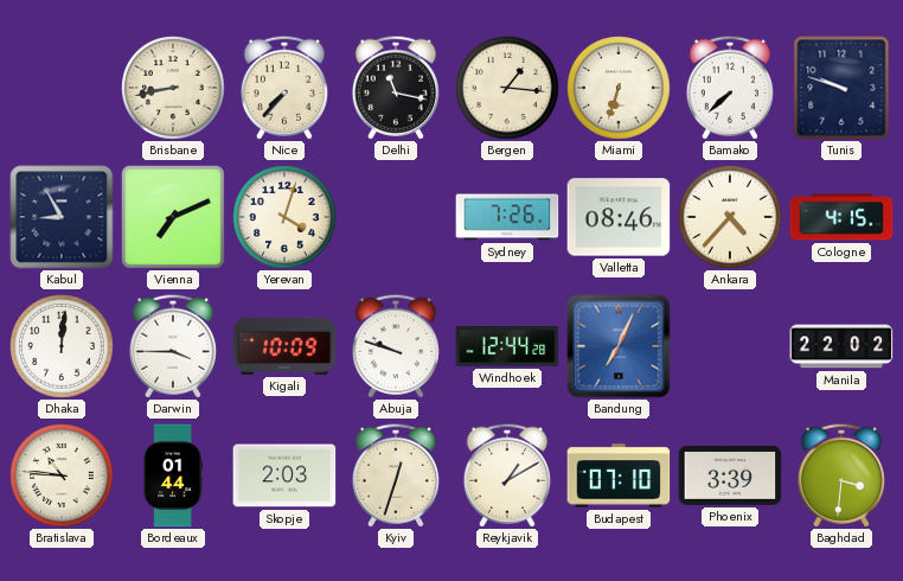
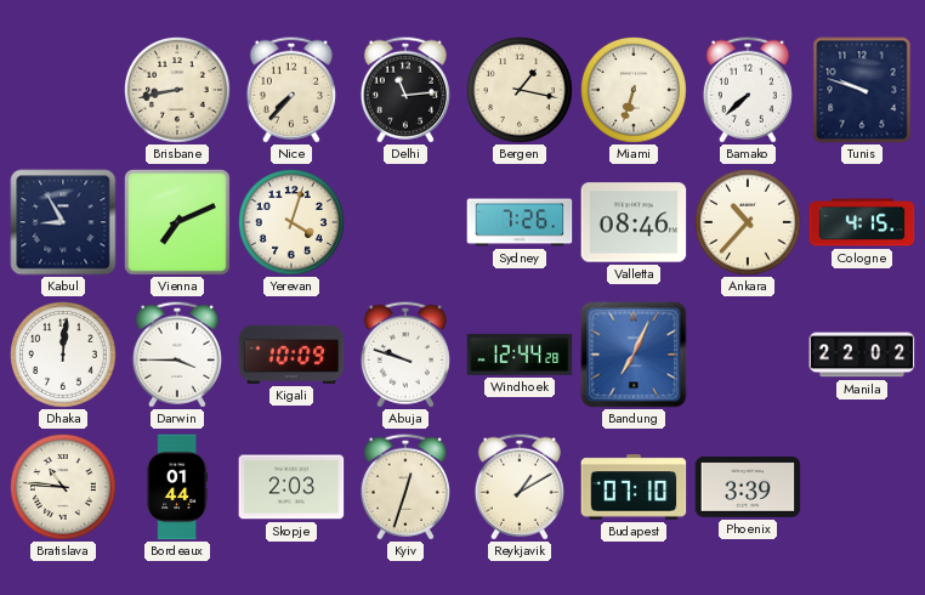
Delhi: 11:17 -> 11:14 (405, 90)
Bergen: 1:16 -> 1:17 (521, 91)
Ankara: 4:37 -> 10:37 (749, 223)
Baghdad: 3:31 -> none (841, 475)
